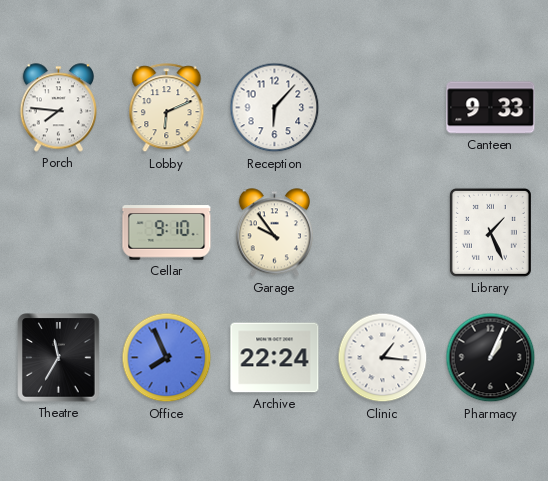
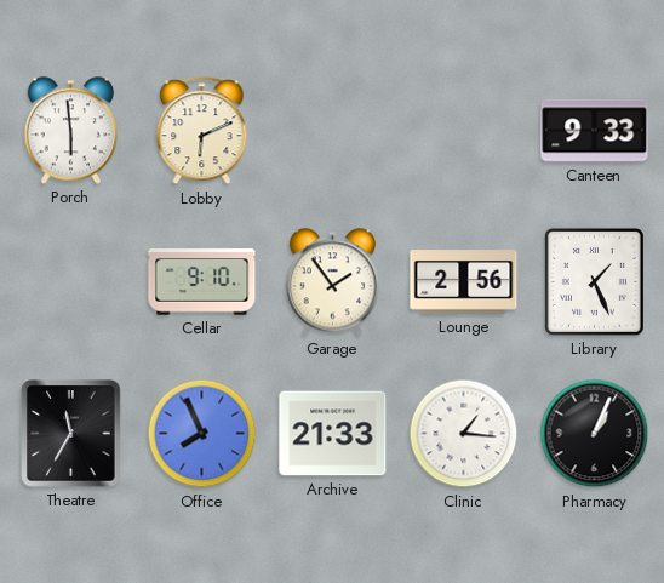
Porch: 7:46 -> 5:59 (70, 131)
Reception: 6:07 -> none (275, 108)
Garage: 9:54 -> 1:54 (332, 282)
Lounge: none -> 2:56 (464, 282)
Archive: 22:24 -> 21:33 (333, 434)
